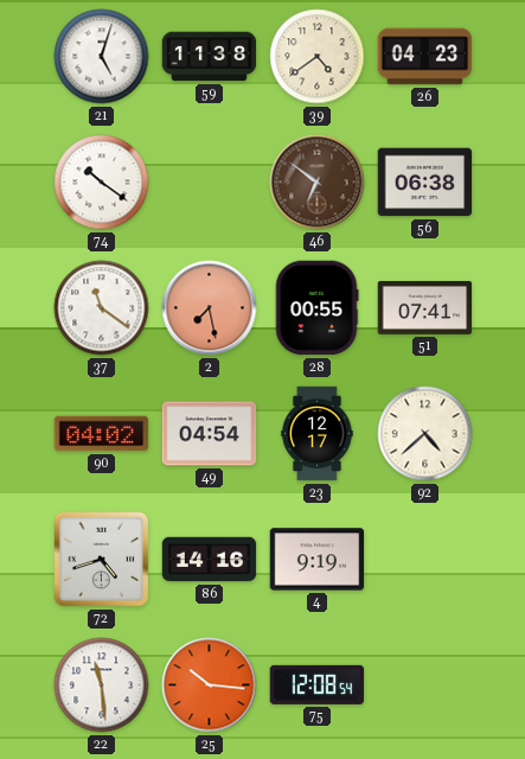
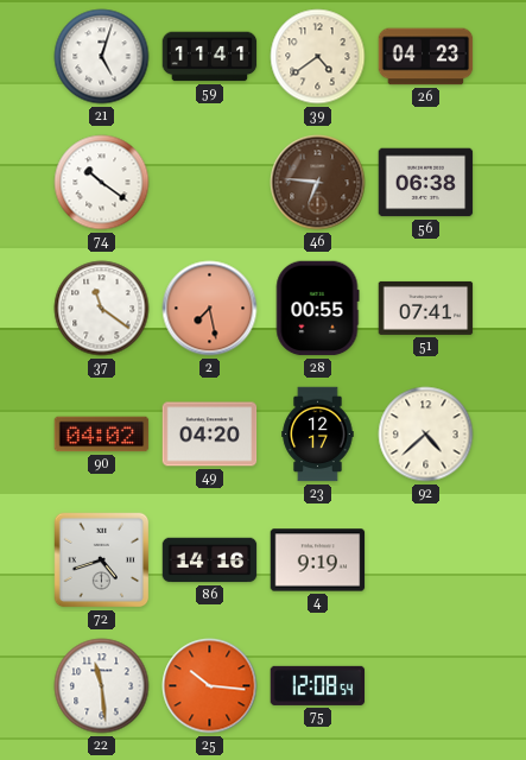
59: 11:38 -> 11:41 (210, 57)
46: 6:51 -> 6:46 (318, 183)
49: 04:54 -> 04:20 (210, 435)
